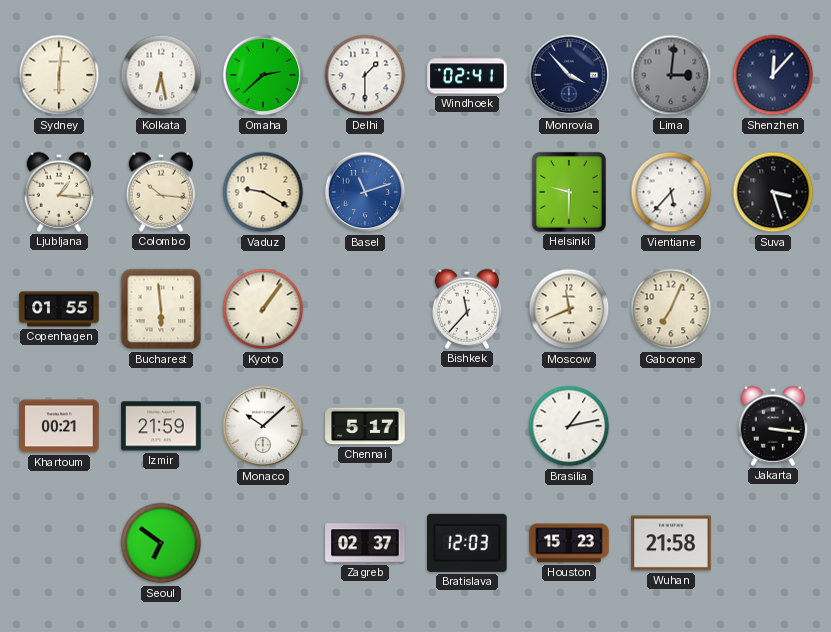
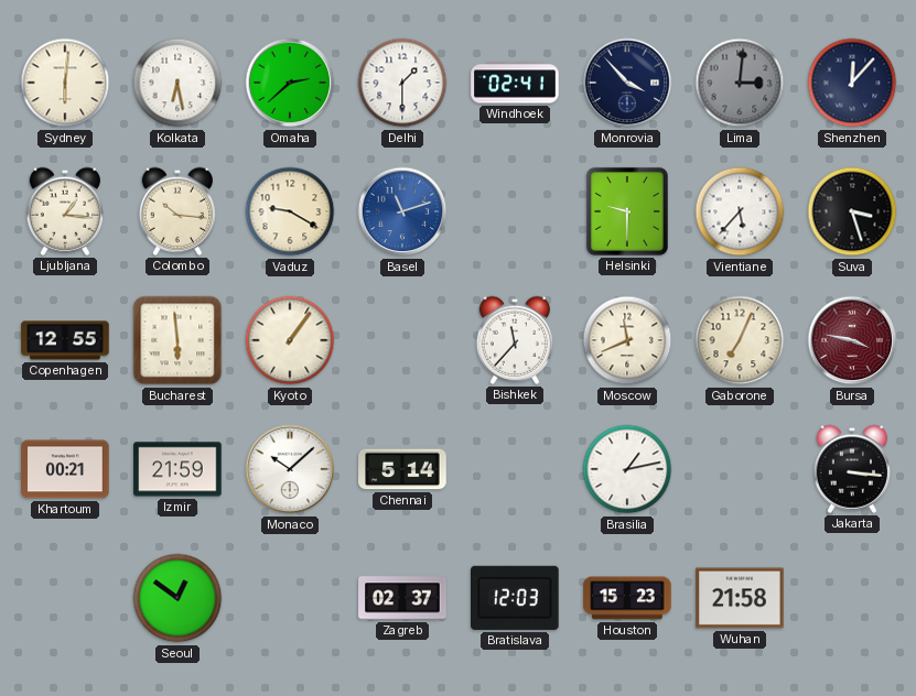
Copenhagen: 01:55 -> 12:55 (65, 340)
Bursa: none -> 3:47 (852, 340)
Chennai: 5:17 -> 5:14 (402, 469)
Seoul: 6:51 -> 12:51 (177, 598)
